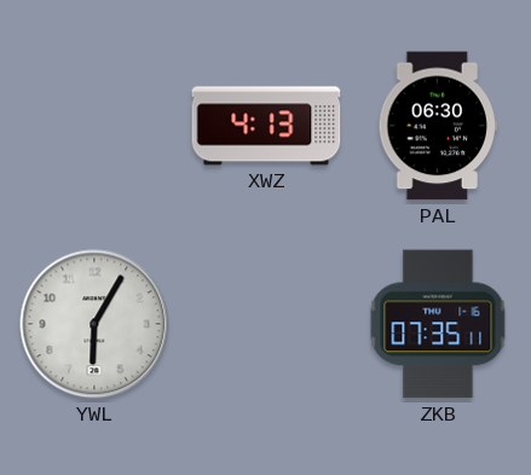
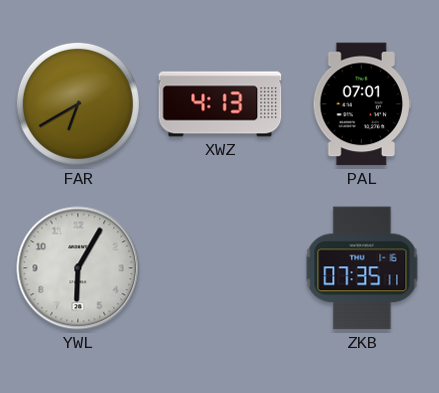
FAR: none -> 6:40 (78, 104)
PAL: 06:30 -> 07:01 (362, 104)
